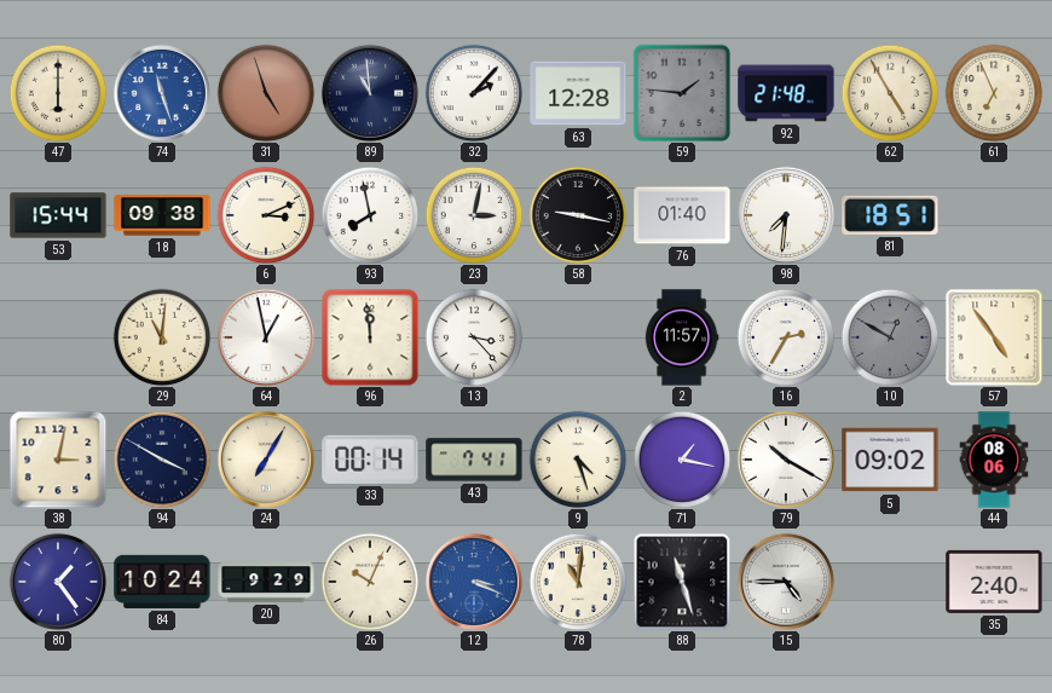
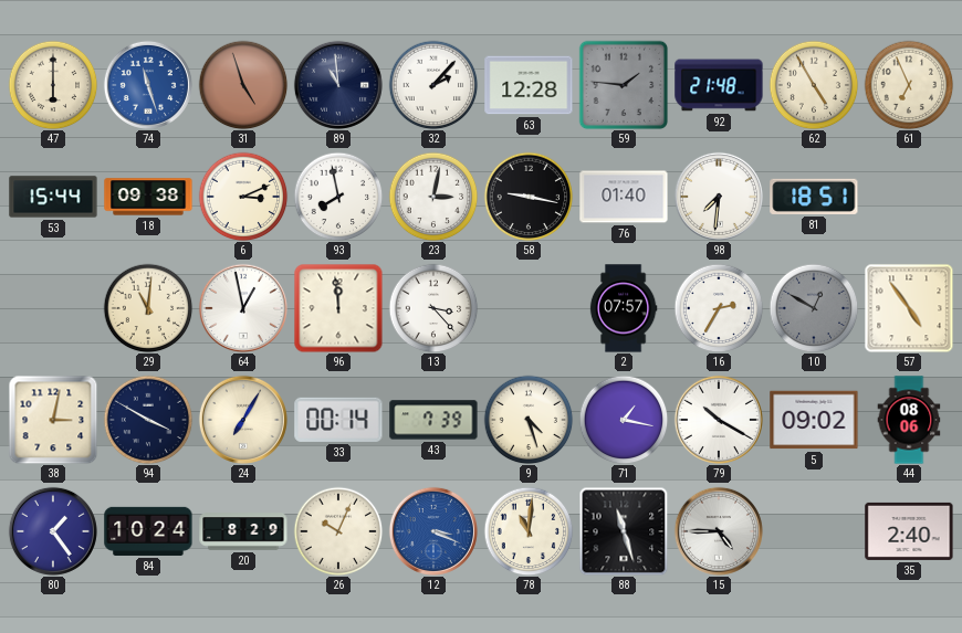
2: 11:57 -> 07:57 (624, 308)
43: 7:41 -> 7:39 (433, 420)
20: 9:29 -> 8:29 (243, 531)
